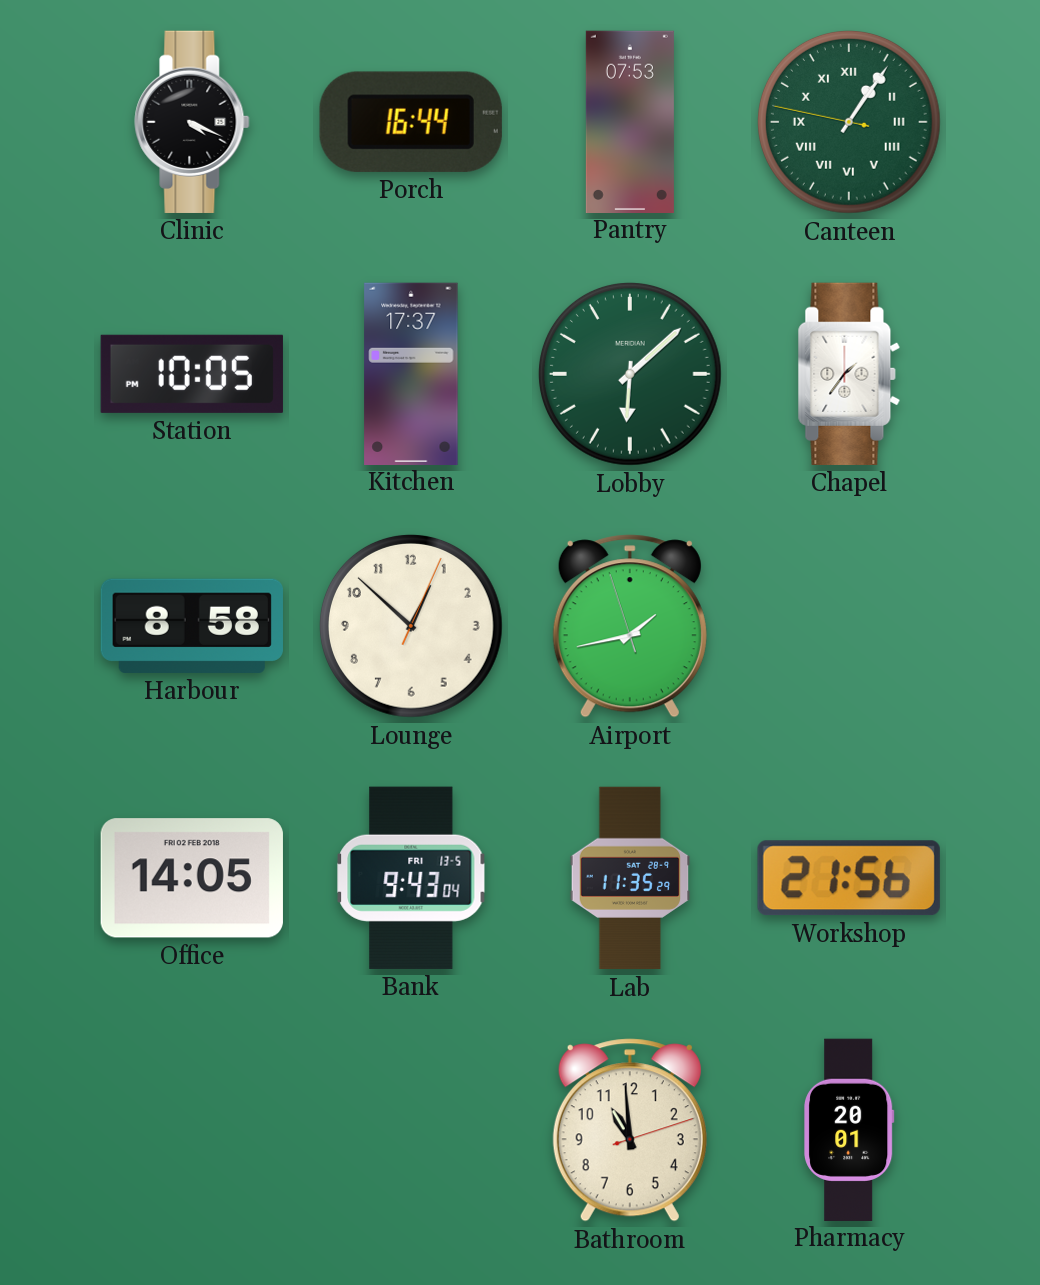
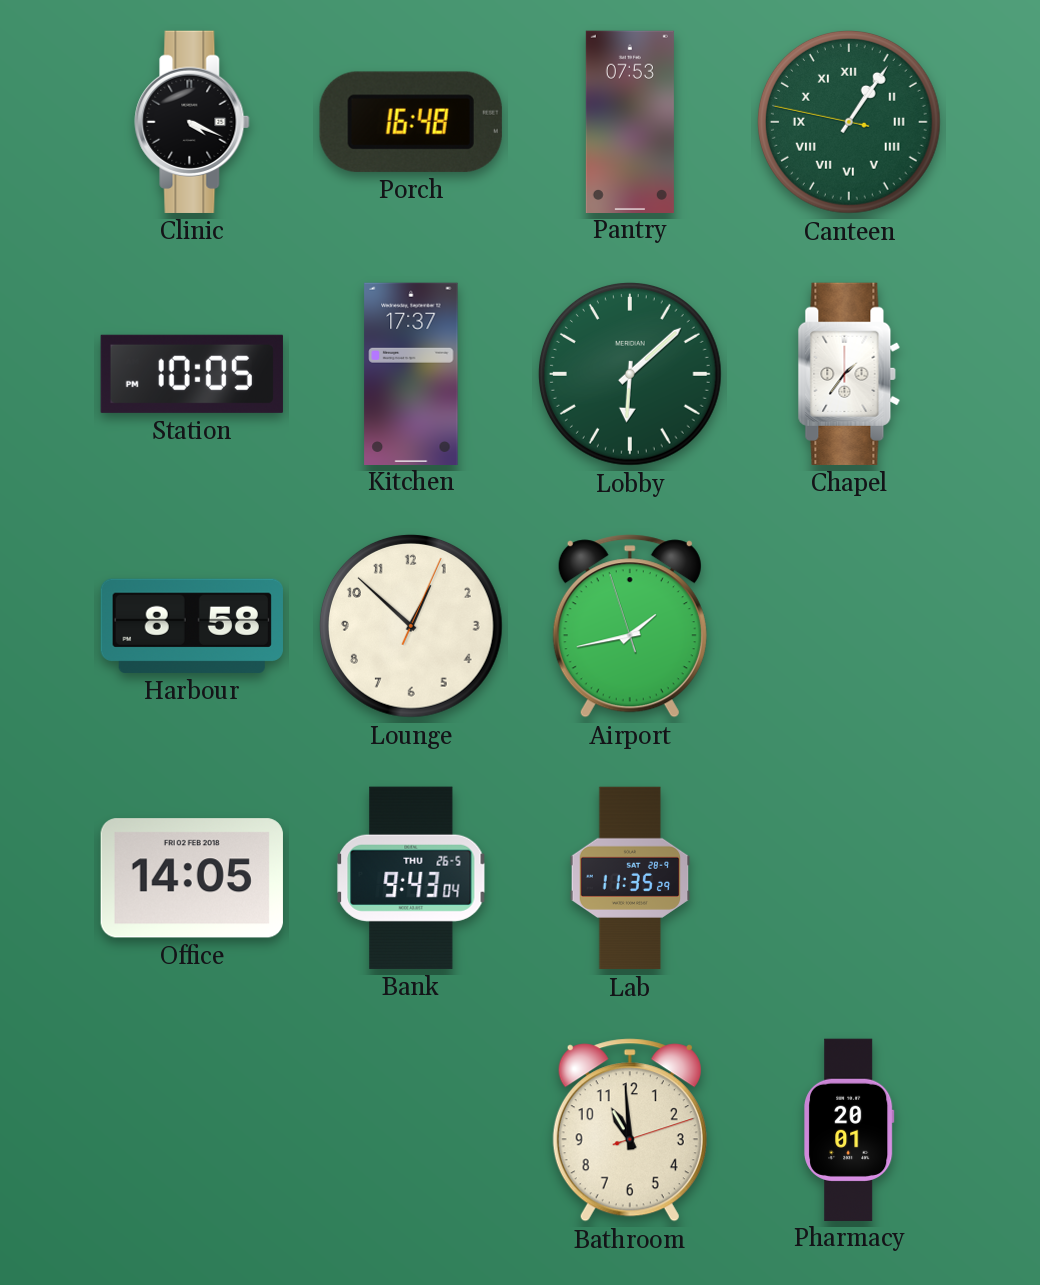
Porch: 16:44 -> 16:48 (411, 122)
Bank date: FRI 13-5 -> THU 26-5 (411, 878)
Workshop: 21:56 -> none (849, 878)
